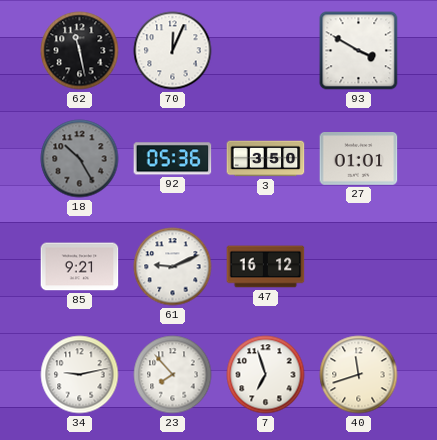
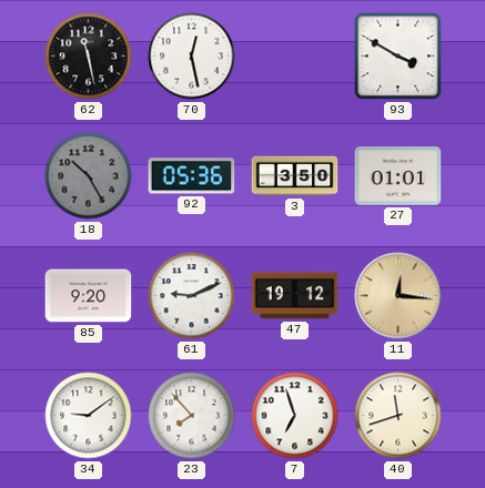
70: 12:04 -> 12:28 (192, 57)
85: 9:21 -> 9:20 (89, 296)
47: 16:12 -> 19:12 (295, 296)
11: none -> 12:16 (398, 296)
34: 9:13 -> 9:09 (89, 416)
